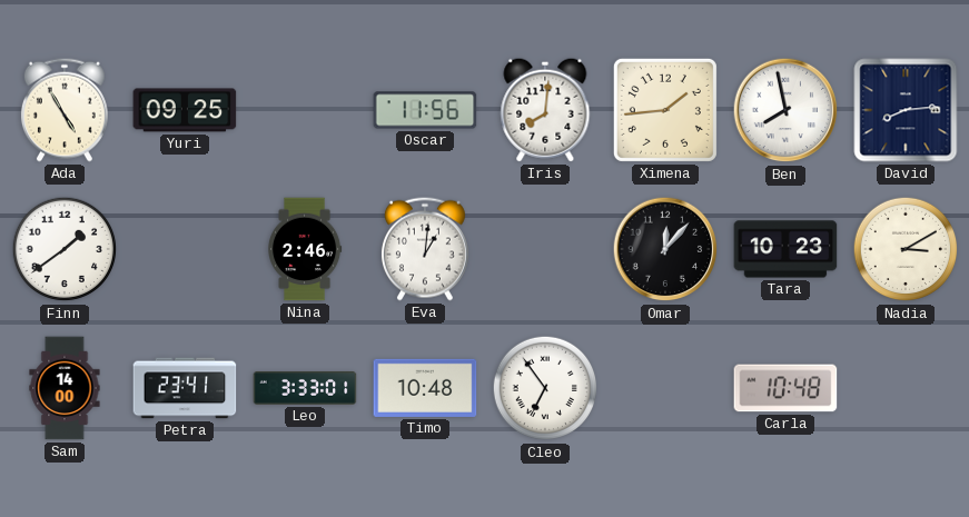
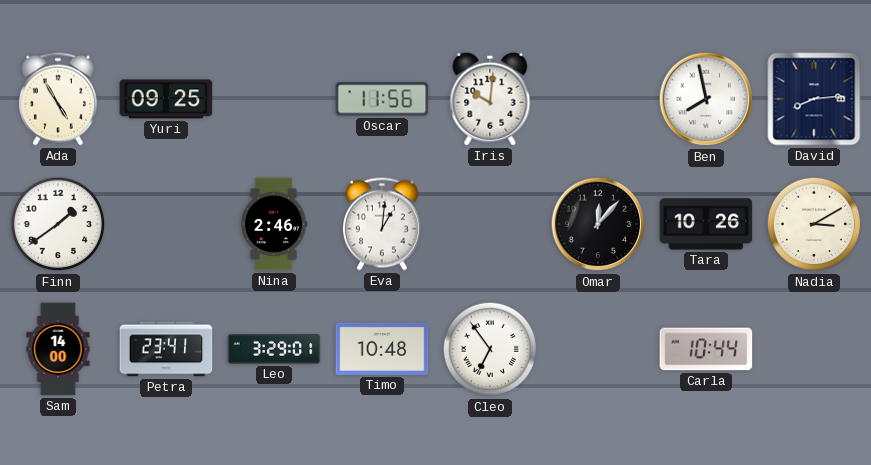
Iris: 8:01 -> 10:01 (490, 99)
Ximena: 1:44 -> none (665, 110)
Tara: 10:23 -> 10:26 (706, 224)
Leo: 3:33 -> 3:29 (274, 350)
Carla: 10:48 -> 10:44 (706, 349)
